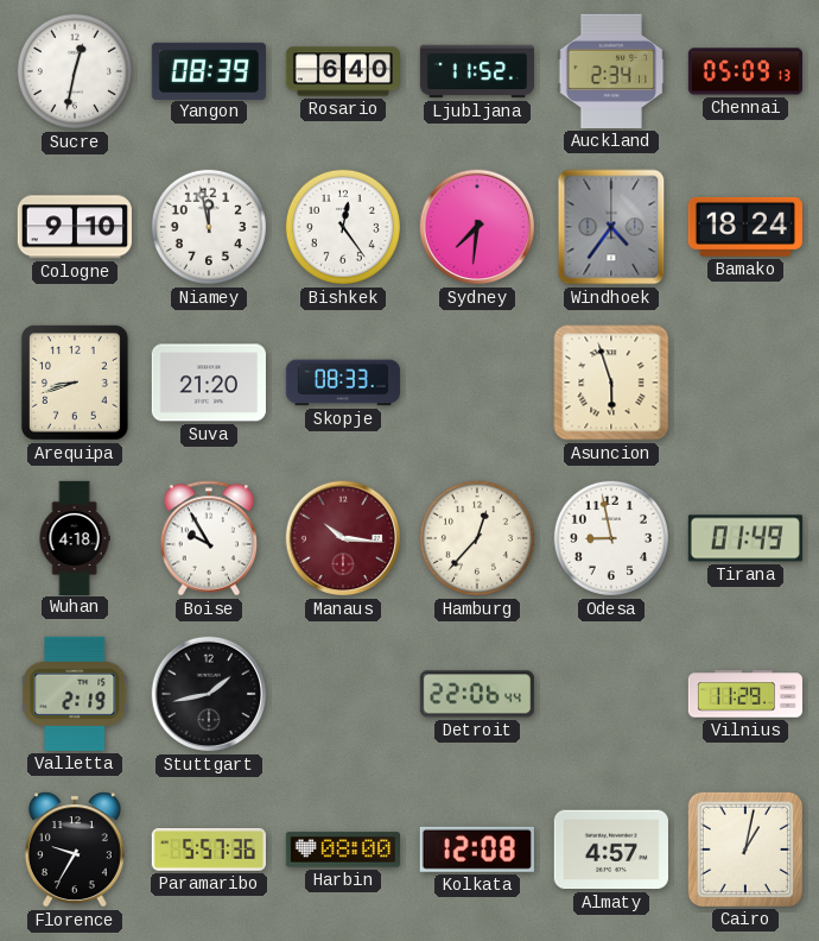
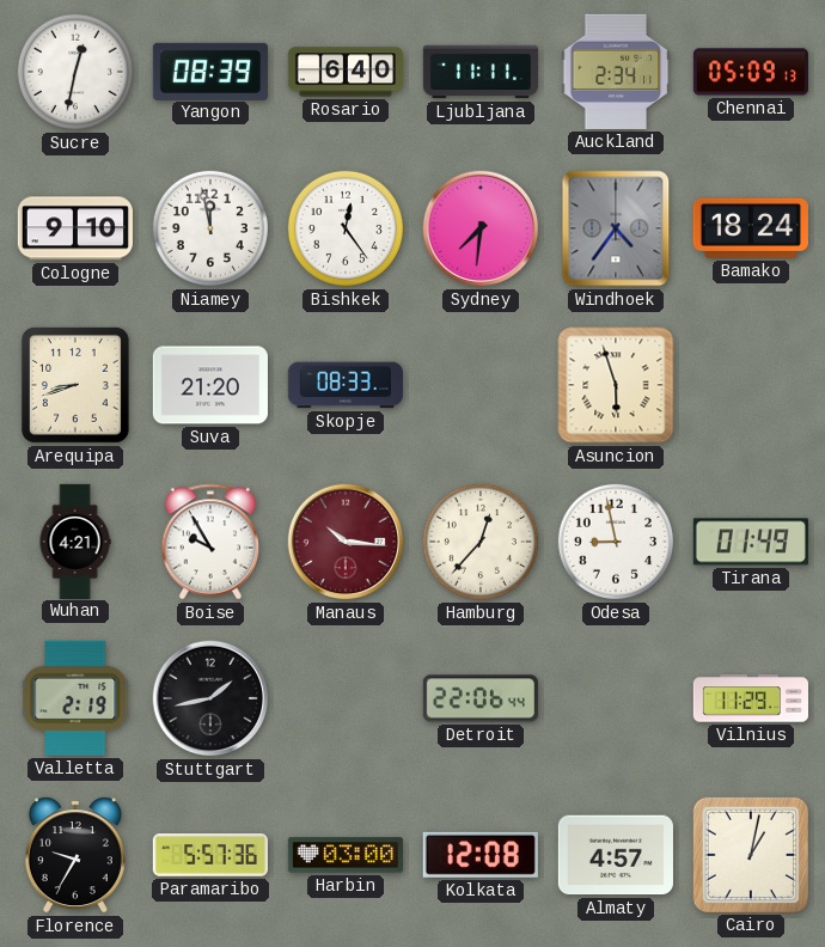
Ljubljana: 11:52 -> 11:11 (479, 72)
Wuhan: 4:18 -> 4:21 (75, 540)
Harbin: 08:00 -> 03:00 (346, 855)
